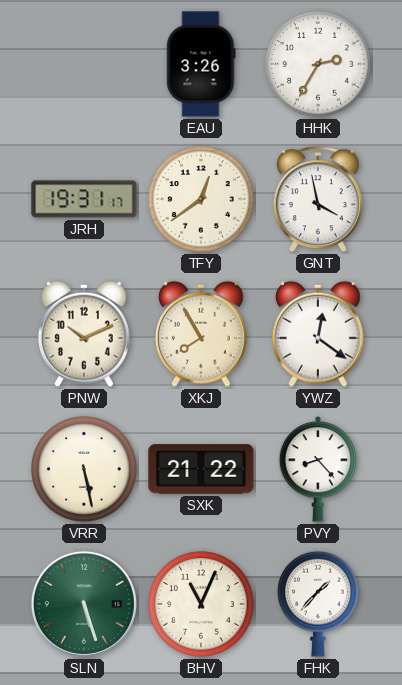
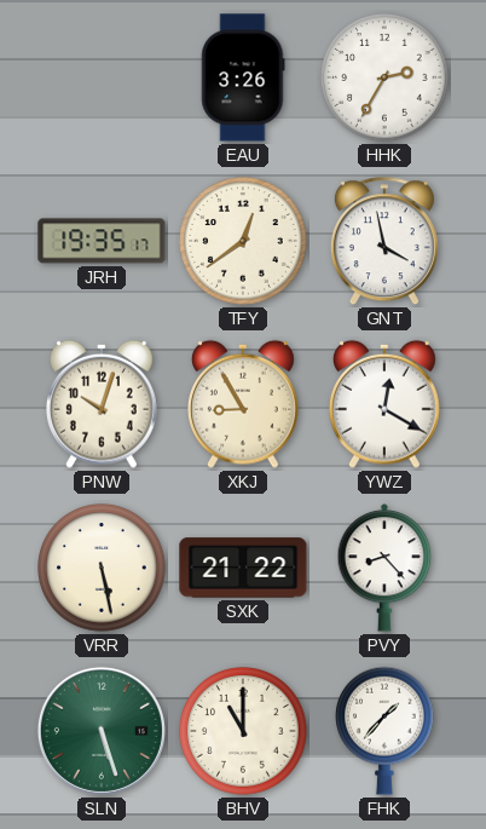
JRH: 19:31 -> 19:35 (102, 241)
PNW: 10:11 -> 10:03 (102, 404)
XKJ: 7:55 -> 8:55 (243, 404)
YWZ: 12:21 -> 12:20 (384, 404)
BHV: 11:04 -> 11:00 (243, 731)
